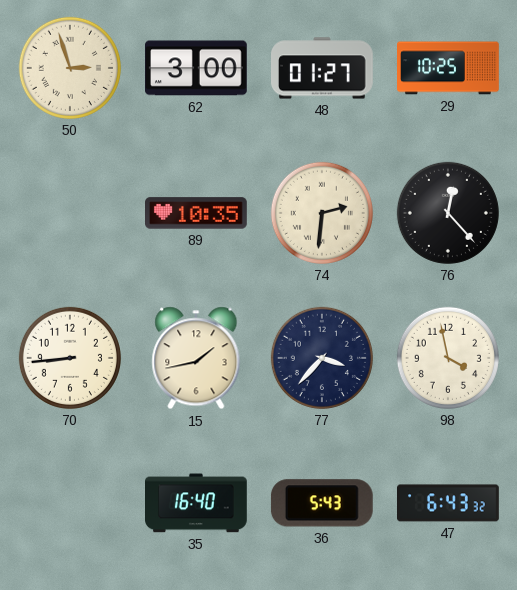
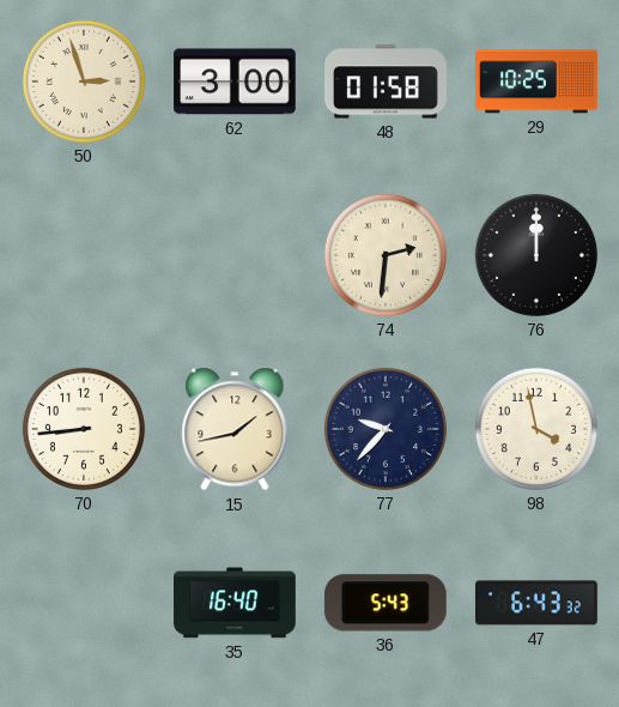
48: 01:27 -> 01:58 (387, 81)
89: 10:35 -> none (197, 213)
76: 12:23 -> 12:00 (536, 255)
77: 3:37 -> 9:37 (386, 429)
